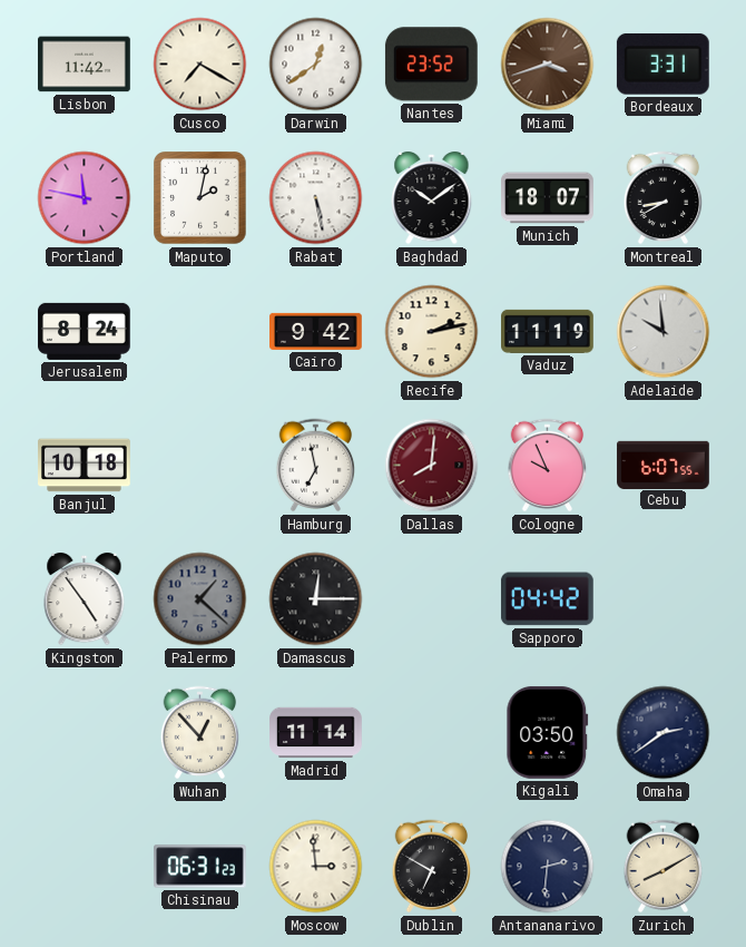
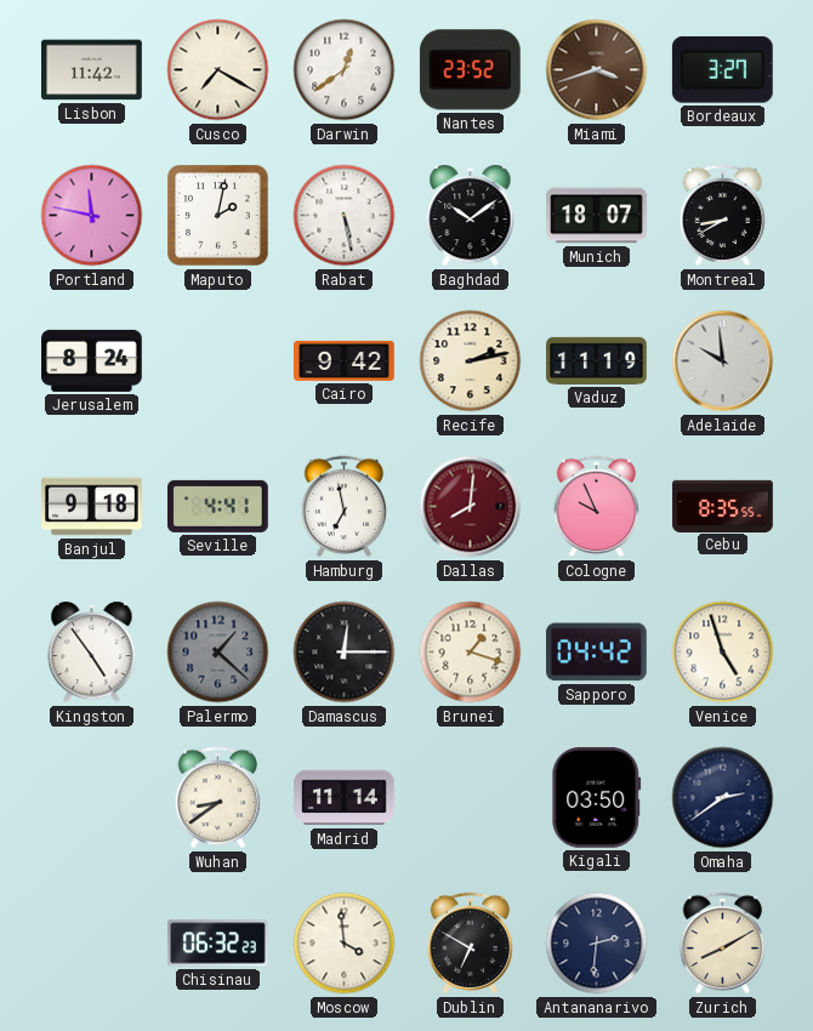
Bordeaux: 3:31 -> 3:27 (722, 69)
Banjul: 10:18 -> 9:18 (92, 507)
Seville: none -> 4:41 (218, 506)
Cebu: 6:07 -> 8:35 (723, 506)
Brunei: none -> 1:18 (471, 653)
Venice: none -> 4:57 (723, 653)
Wuhan: 12:53 -> 8:39 (218, 798)
Chisinau: 06:31 -> 06:32 (218, 944)
Moscow: 2:59 -> 3:59 (345, 944)
